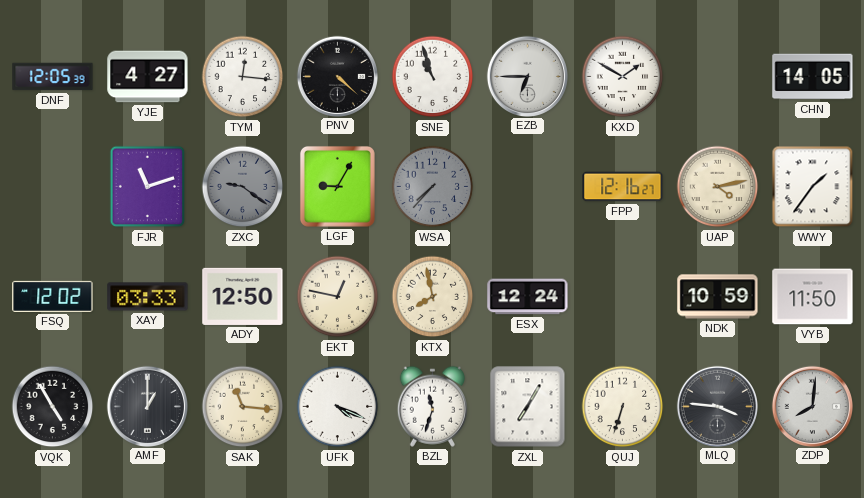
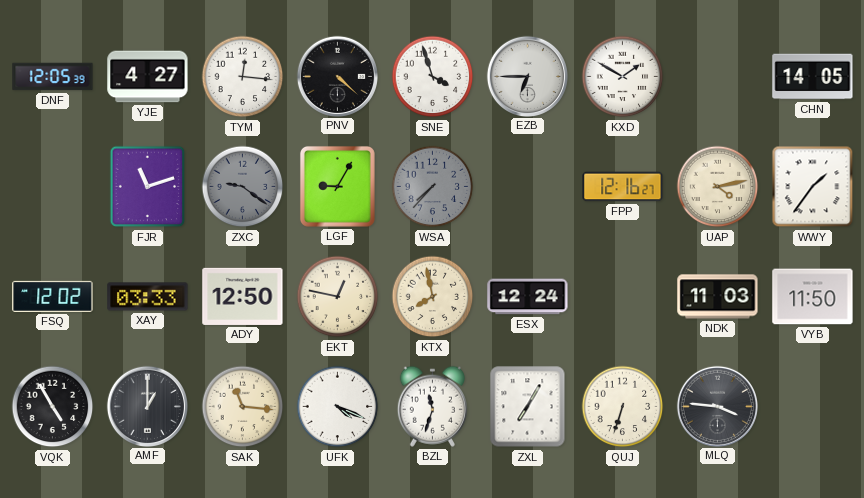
SNE: 10:57 -> 3:57 (433, 77)
NDK: 10:59 -> 11:03 (718, 297)
ZDP: 8:01 -> none (812, 406)
